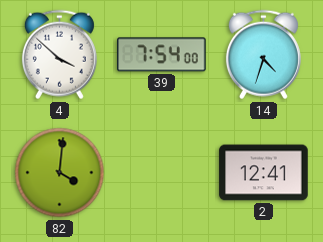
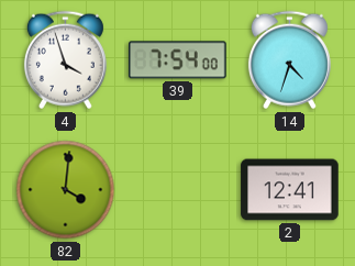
4: 3:52 -> 3:57 (65, 60)
